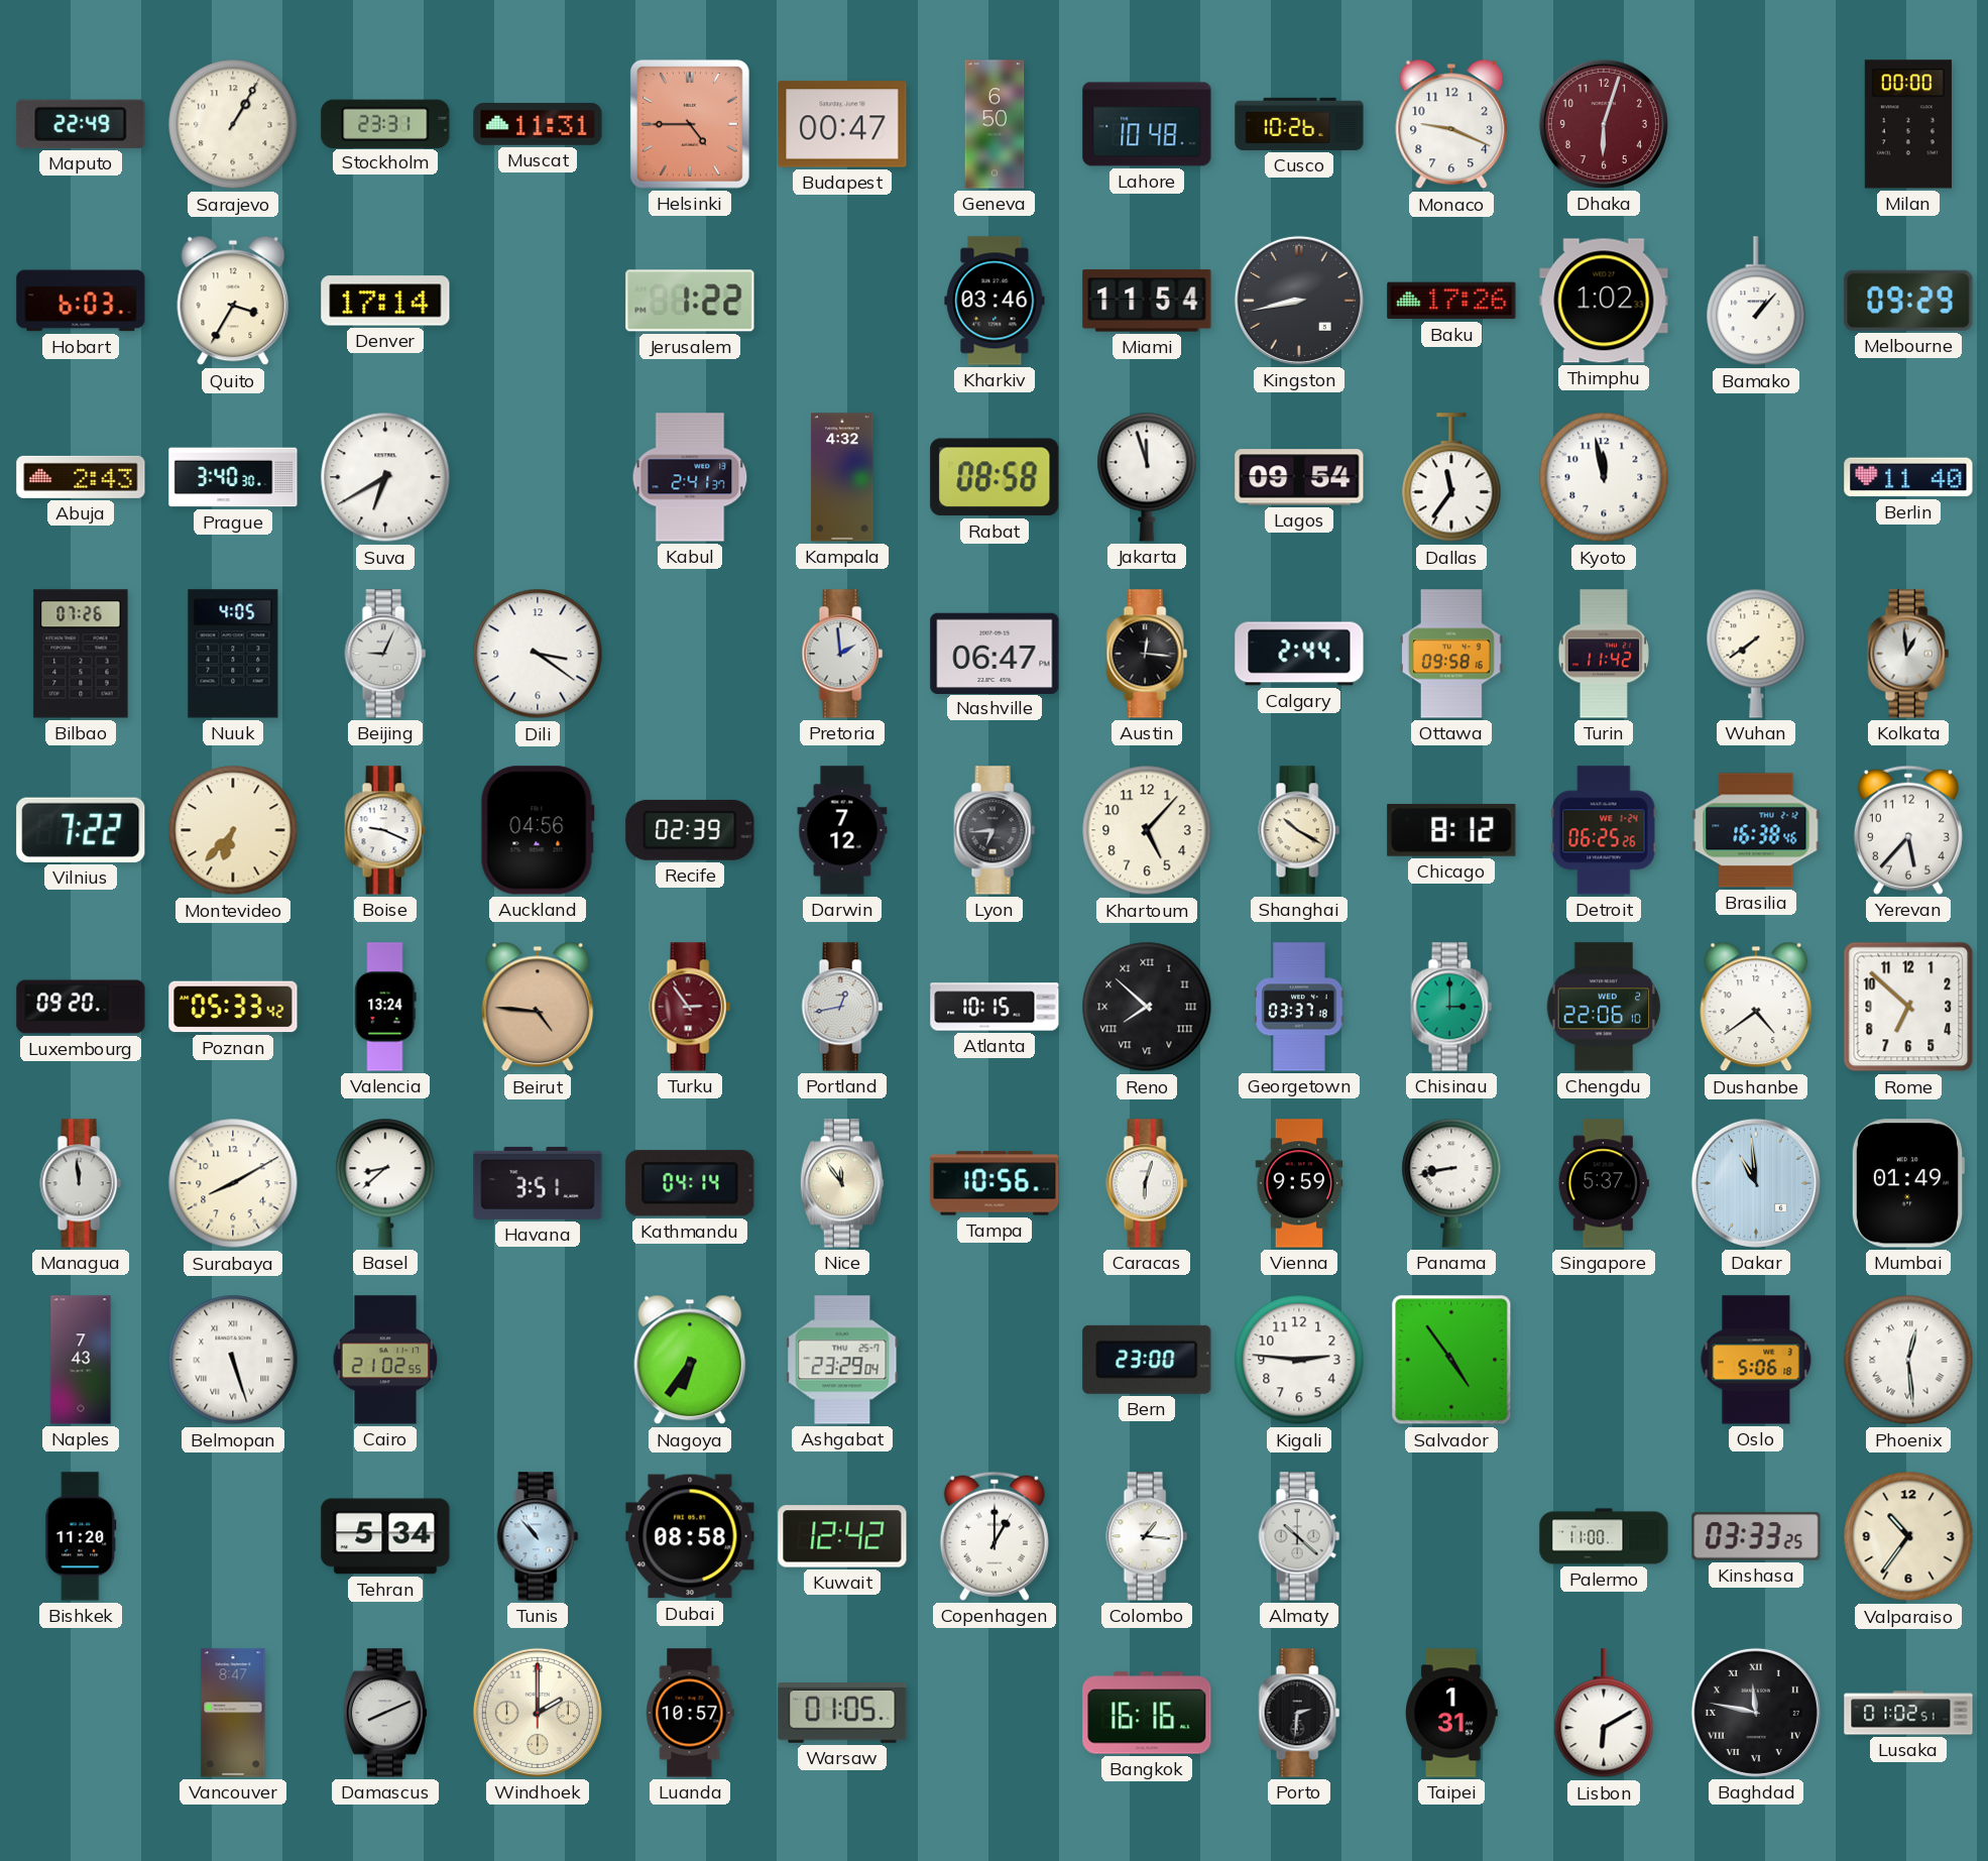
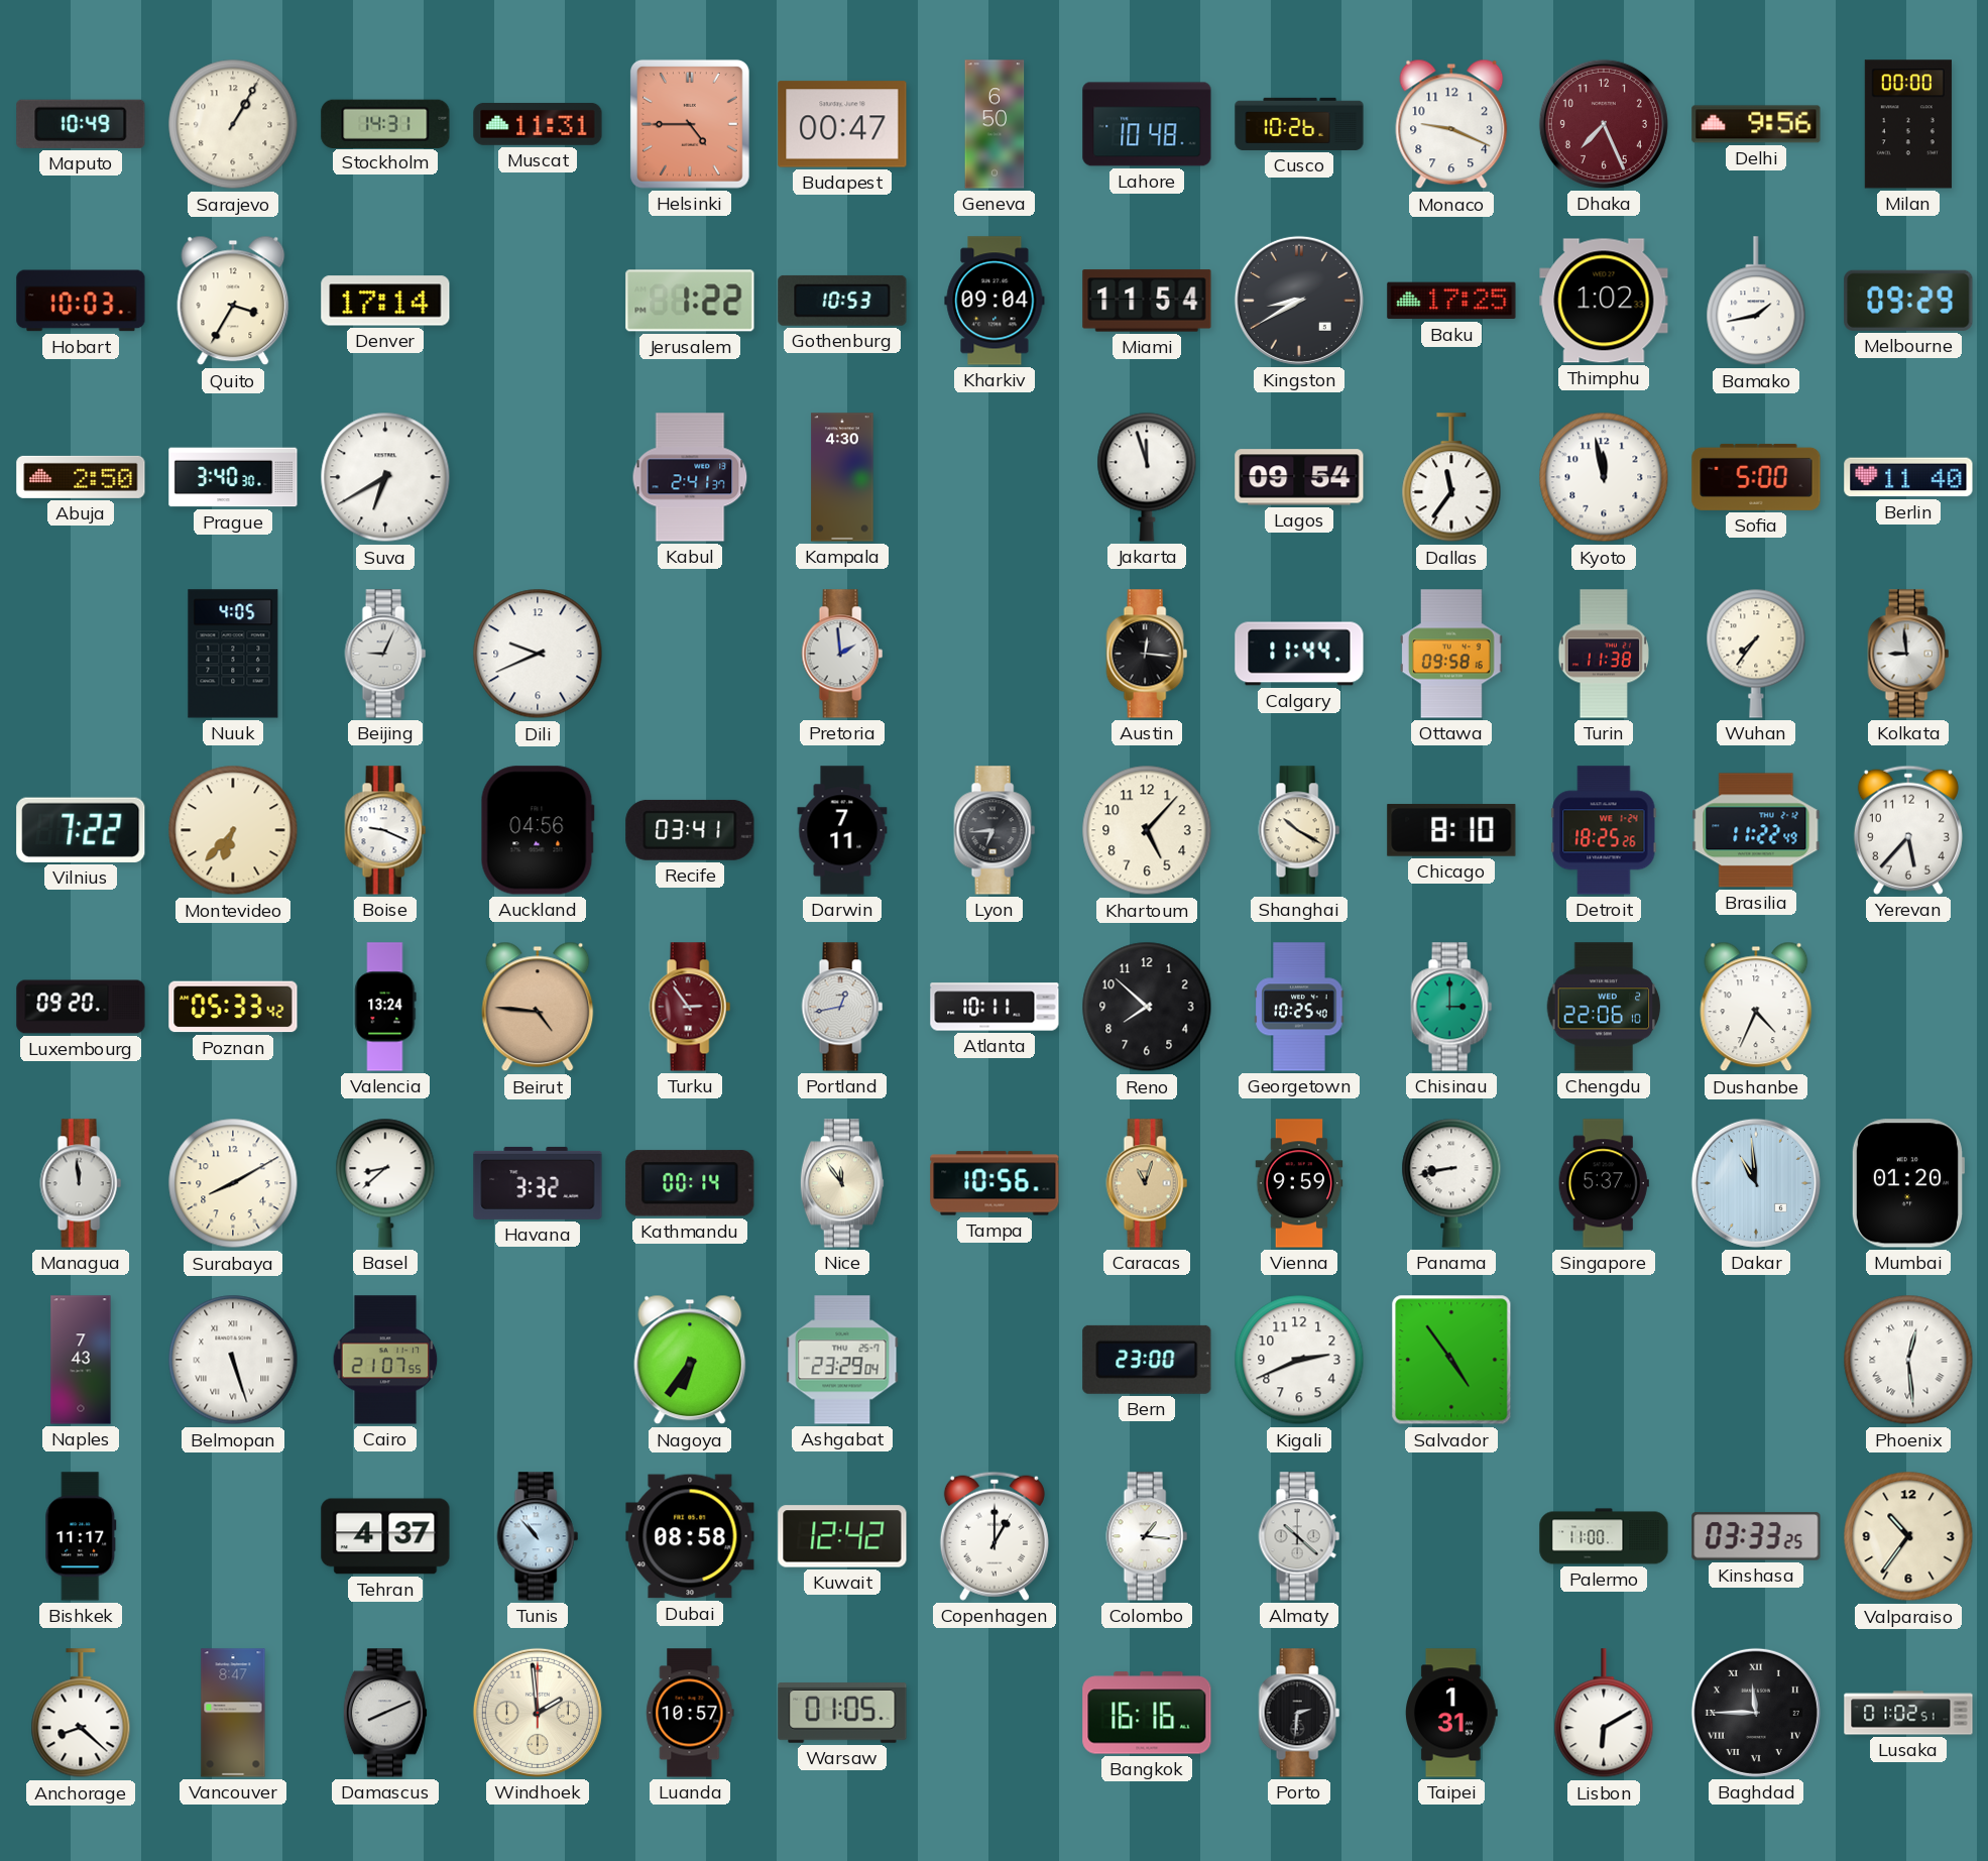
Maputo: 22:49 -> 10:49 (81, 124)
Stockholm: 23:31 -> 14:31 (385, 123)
Dhaka: 6:03 -> 7:26 (1604, 124)
Delhi: none -> 9:56 (1756, 124)
Hobart: 6:03 -> 10:03 (81, 301)
Gothenburg: none -> 10:53 (842, 301)
Kharkiv: 03:46 -> 09:04 (995, 301)
Kingston: 8:43 -> 8:40 (1299, 301)
Baku: 17:26 -> 17:25 (1451, 301)
Bamako: 1:07 -> 1:43 (1756, 302)
Abuja: 2:43 -> 2:50 (81, 477)
Kampala: 4:32 -> 4:30 (842, 477)
Rabat: 08:58 -> none (995, 477)
Sofia: none -> 5:00 (1756, 477)
Bilbao: 07:26 -> none (81, 654)
Dili: 3:21 -> 9:41 (538, 654)
Nashville: 06:47 -> none (995, 653)
Calgary: 2:44 -> 11:44 (1299, 654)
Turin: 11:42 -> 11:38 (1603, 654)
Wuhan: 7:39 -> 7:36 (1756, 654)
Kolkata: 12:59 -> 8:59 (1908, 654)
Recife: 02:39 -> 03:41 (690, 830)
Darwin: 7:12 -> 7:11 (842, 830)
Chicago: 8:12 -> 8:10 (1451, 830)
Detroit: 06:25 -> 18:25 (1604, 830)
Brasilia: 16:38 -> 11:22 (1756, 830)
Atlanta: 10:15 -> 10:11 (995, 1007)
Reno numerals: Roman -> Arabic (1147, 1007)
Georgetown: 03:37 -> 10:25 (1299, 1007)
Dushanbe: 4:39 -> 4:34 (1756, 1007)
Rome: 6:52 -> none (1908, 1007)
Havana: 3:51 -> 3:32 (538, 1183)
Kathmandu: 04:14 -> 00:14 (690, 1183)
Caracas: 6:03 -> 11:03 (1147, 1183)
Caracas dial: white -> champagne (1147, 1183)
Mumbai: 01:49 -> 01:20 (1907, 1183)
Cairo: 21:02 -> 21:07 (385, 1360)
Kigali: 2:46 -> 2:41 (1299, 1360)
Oslo: 5:06 -> none (1756, 1360)
Bishkek: 11:20 -> 11:17 (81, 1536)
Tehran: 5:34 -> 4:37 (385, 1536)
Anchorage: none -> 8:22 (81, 1714)
Windhoek: 2:00 -> 1:59 (538, 1713)
Baghdad: 11:47 -> 11:45 (1756, 1713)
